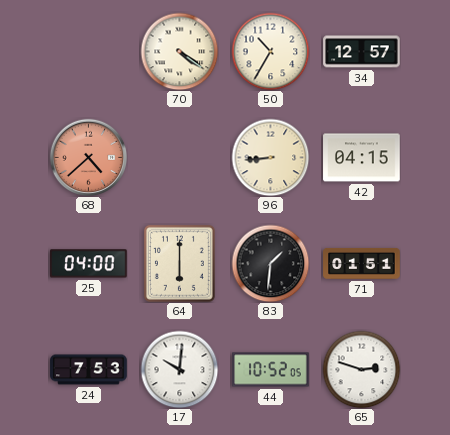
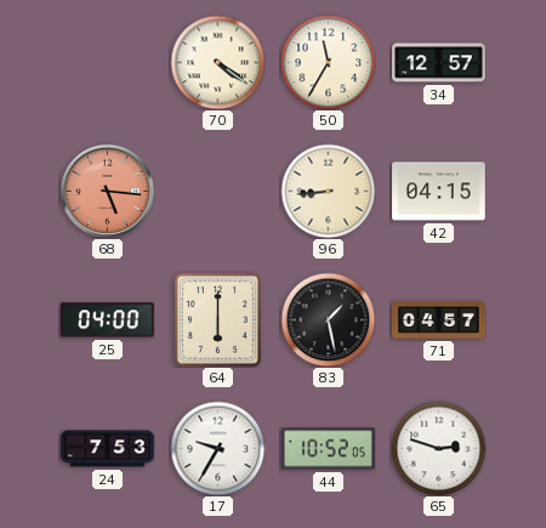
50: 10:35 -> 11:35 (328, 62)
68: 4:38 -> 5:16 (107, 191)
83: 1:31 -> 1:28 (328, 319)
71: 01:51 -> 04:57 (439, 319)
17: 10:01 -> 9:35 (217, 448)
